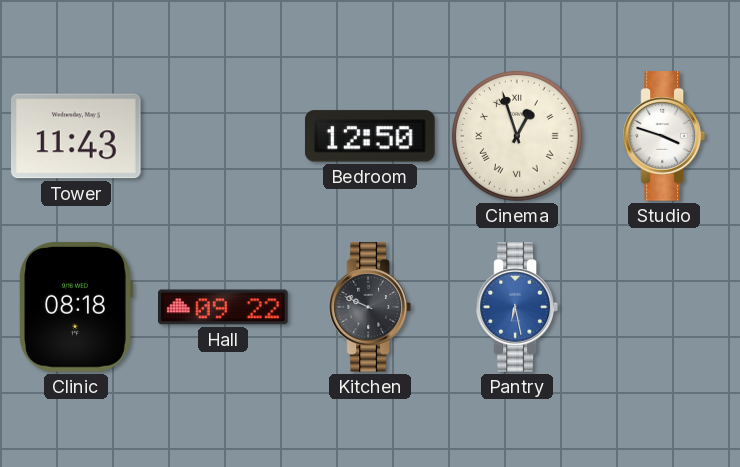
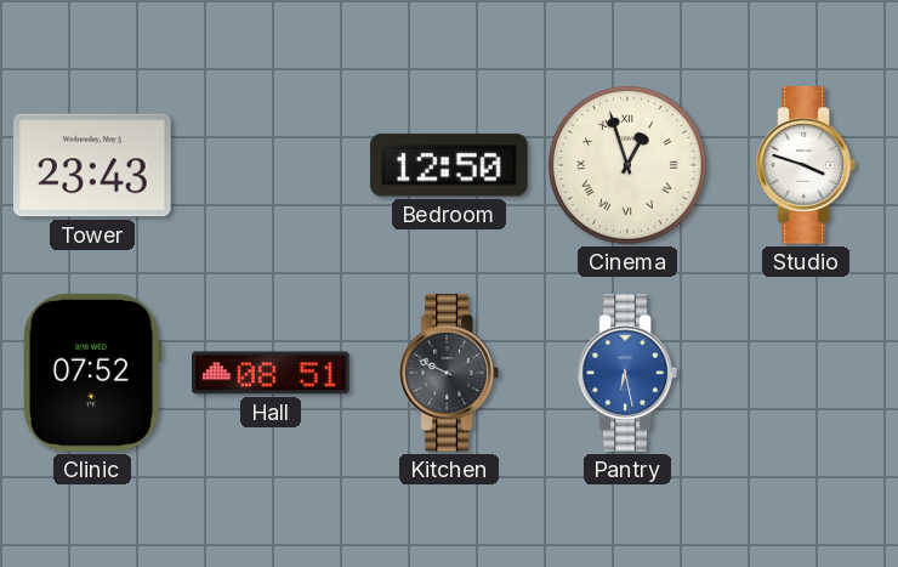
Tower: 11:43 -> 23:43 (93, 165)
Clinic: 08:18 -> 07:52 (92, 374)
Hall: 09:22 -> 08:51 (271, 373)
